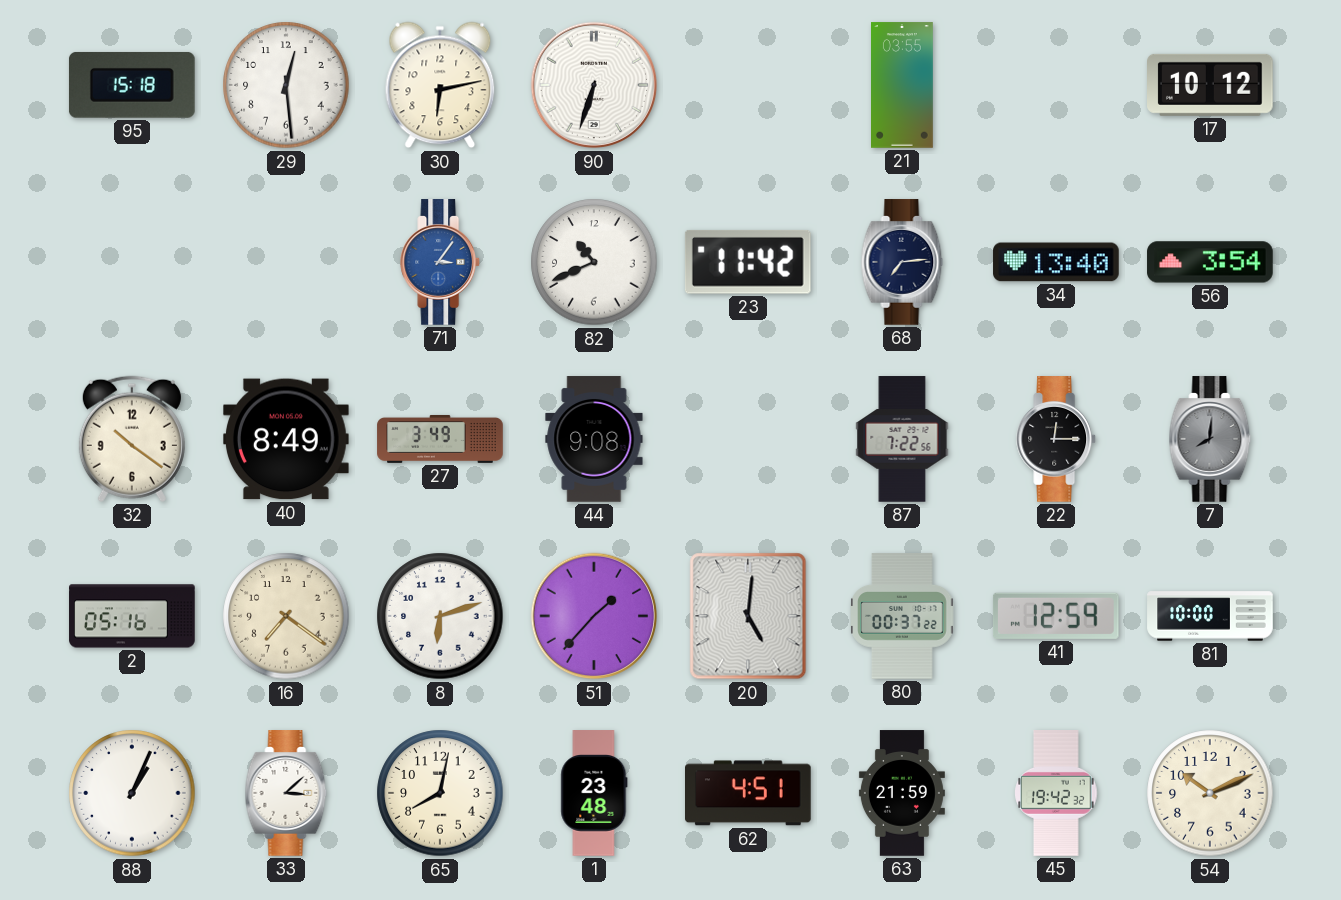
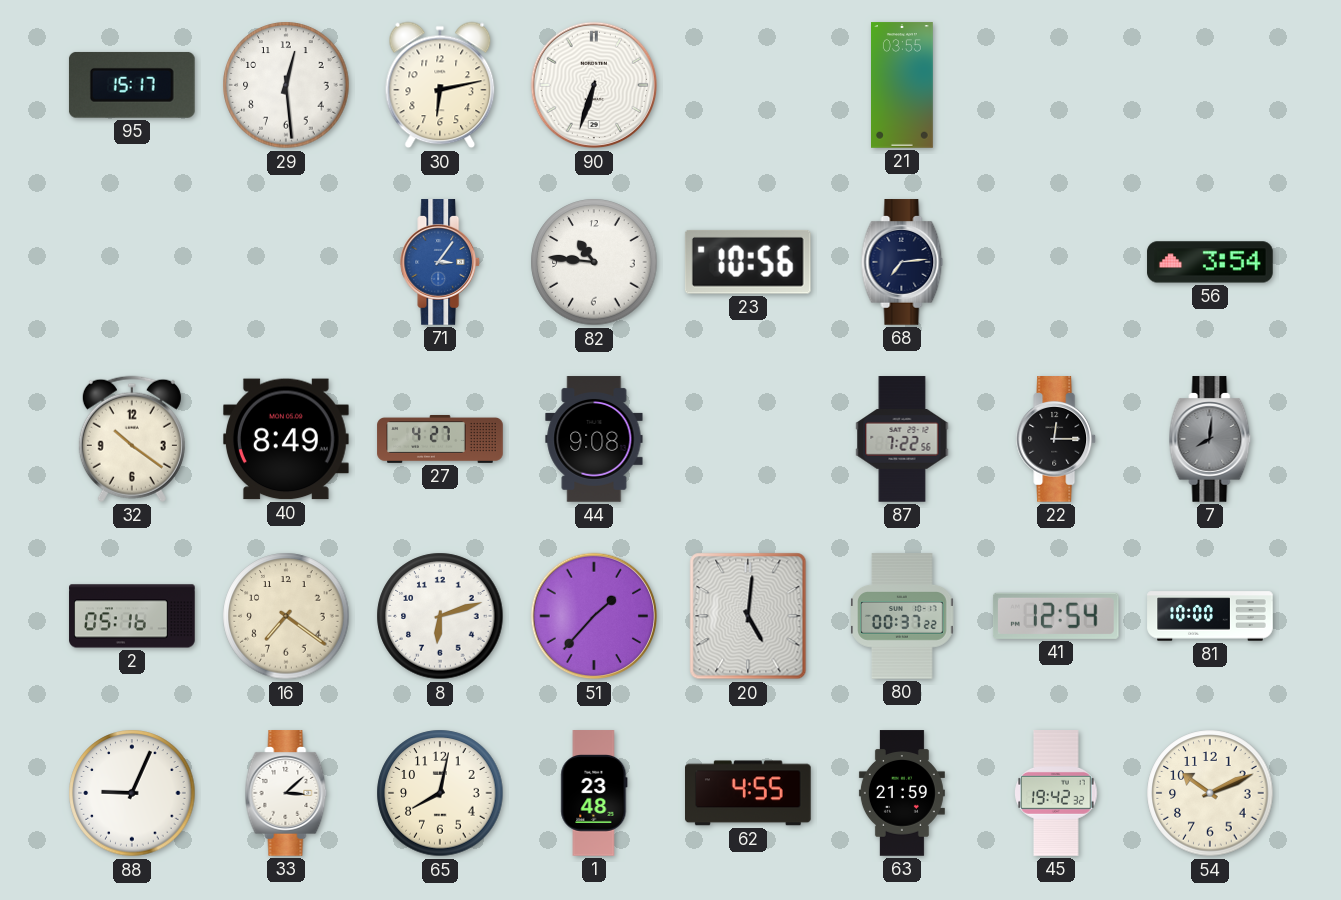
95: 15:18 -> 15:17 (132, 85)
17: 10:12 -> none (1211, 85)
82: 10:41 -> 10:46 (594, 262)
23: 11:42 -> 10:56 (748, 262)
34: 13:40 -> none (1056, 262)
27: 3:49 -> 4:27 (440, 439)
41: 12:59 -> 12:54 (1056, 616)
88: 1:04 -> 9:04 (132, 793)
62: 4:51 -> 4:55 (749, 793)
